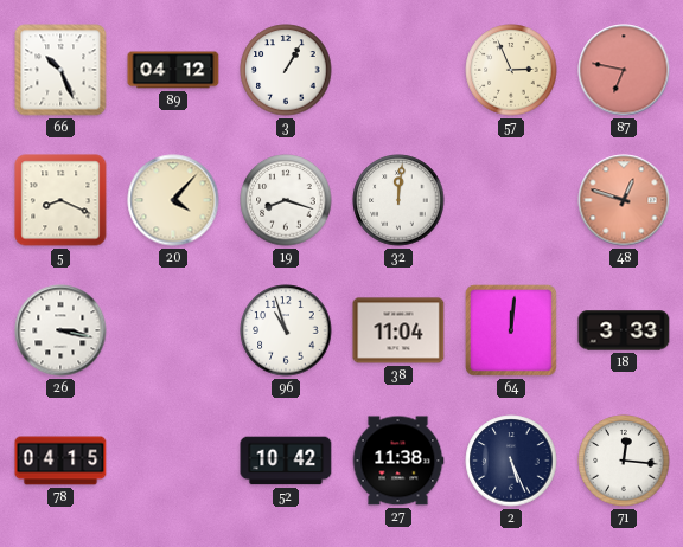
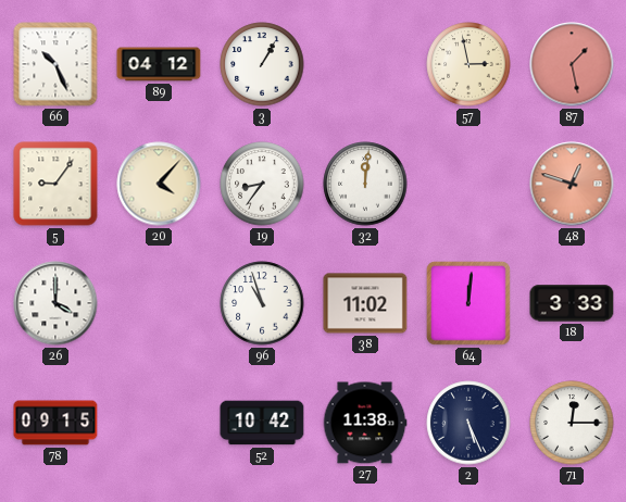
57: 2:56 -> 2:58 (468, 64)
87: 6:47 -> 1:28 (572, 64)
5: 8:19 -> 9:06 (55, 184)
19: 8:18 -> 8:36 (262, 184)
26: 3:17 -> 4:00 (55, 303)
38: 11:04 -> 11:02 (365, 303)
78: 04:15 -> 09:15 (55, 423)
71: 12:16 -> 12:15 (572, 423)
